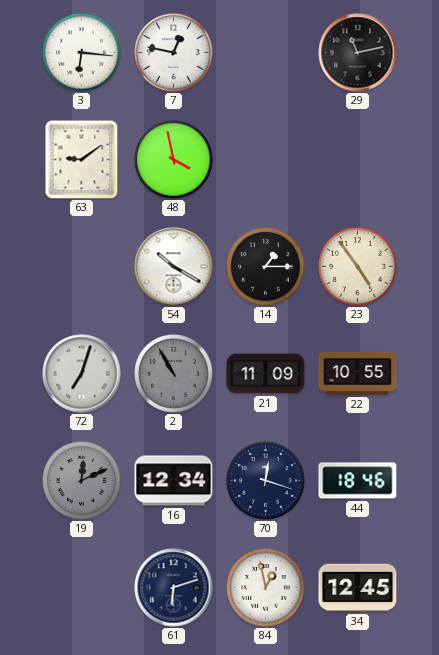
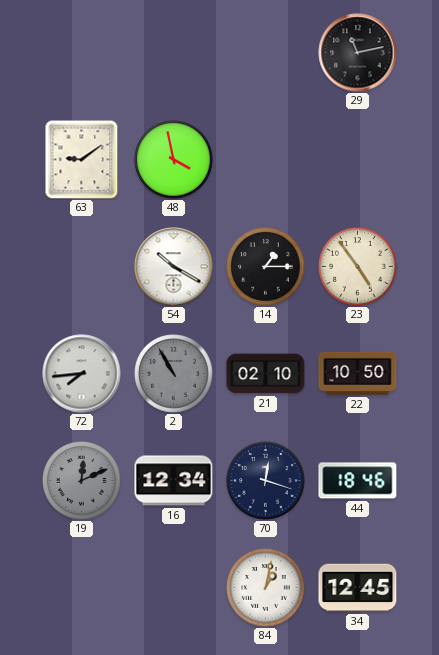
3: 6:16 -> none (82, 53)
7: 12:47 -> none (174, 53)
72: 7:03 -> 7:44 (82, 374)
21: 11:09 -> 02:10 (266, 374)
22: 10:55 -> 10:50 (358, 373)
61: 6:12 -> none (174, 588)
84: 12:58 -> 1:02 (266, 588)
